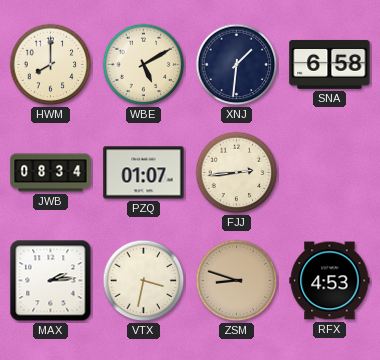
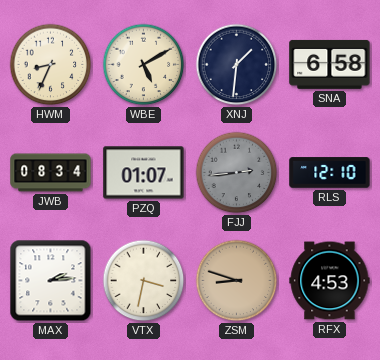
HWM: 8:00 -> 8:34 (51, 65)
FJJ dial: cream -> grey (237, 173)
RLS: none -> 12:10 (330, 173)
